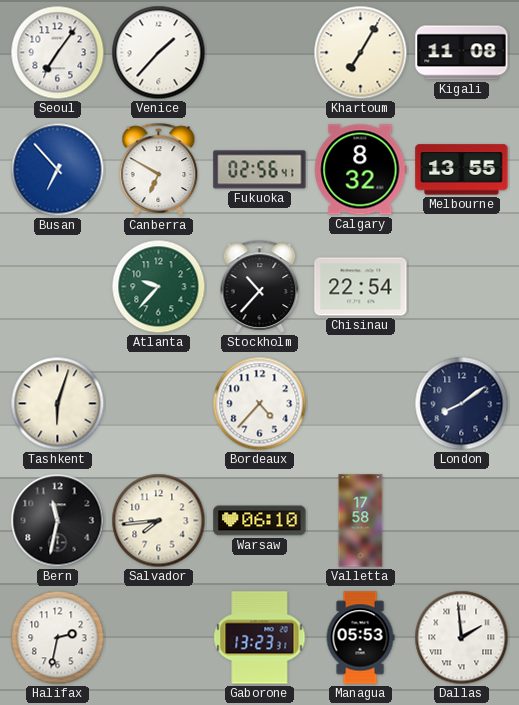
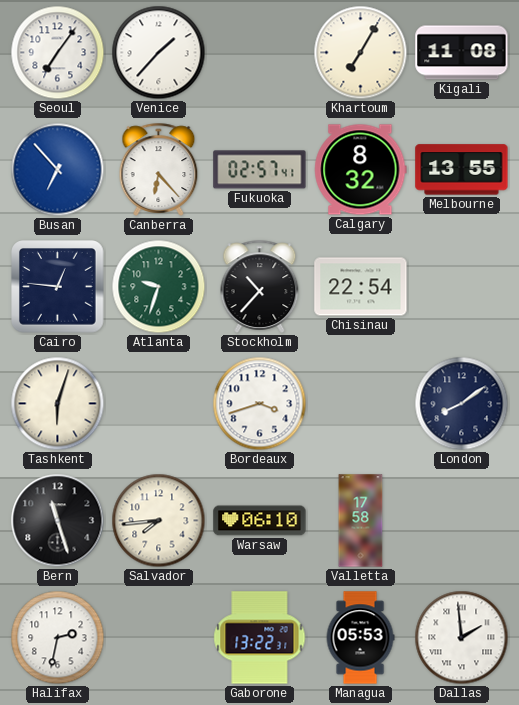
Canberra: 6:50 -> 6:23 (159, 169)
Fukuoka: 02:56 -> 02:57 (260, 170)
Cairo: none -> 12:46 (58, 287)
Atlanta: 9:37 -> 9:33 (159, 287)
Bordeaux: 4:37 -> 3:42 (260, 404)
Bern: 11:32 -> 11:27 (58, 521)
Gaborone: 13:23 -> 13:22 (260, 638)
